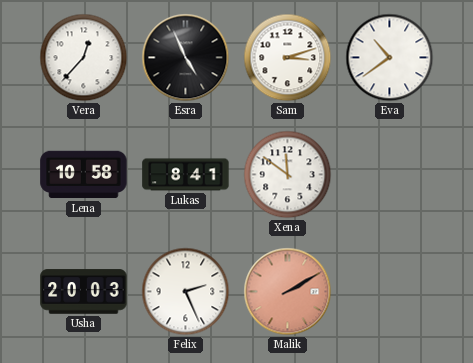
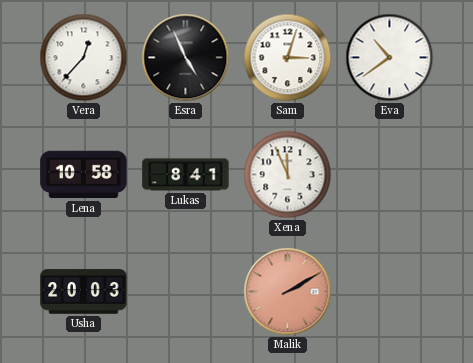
Sam: 3:12 -> 3:03 (288, 58)
Xena: 11:51 -> 11:56 (288, 175)
Felix: 2:26 -> none (186, 292)
